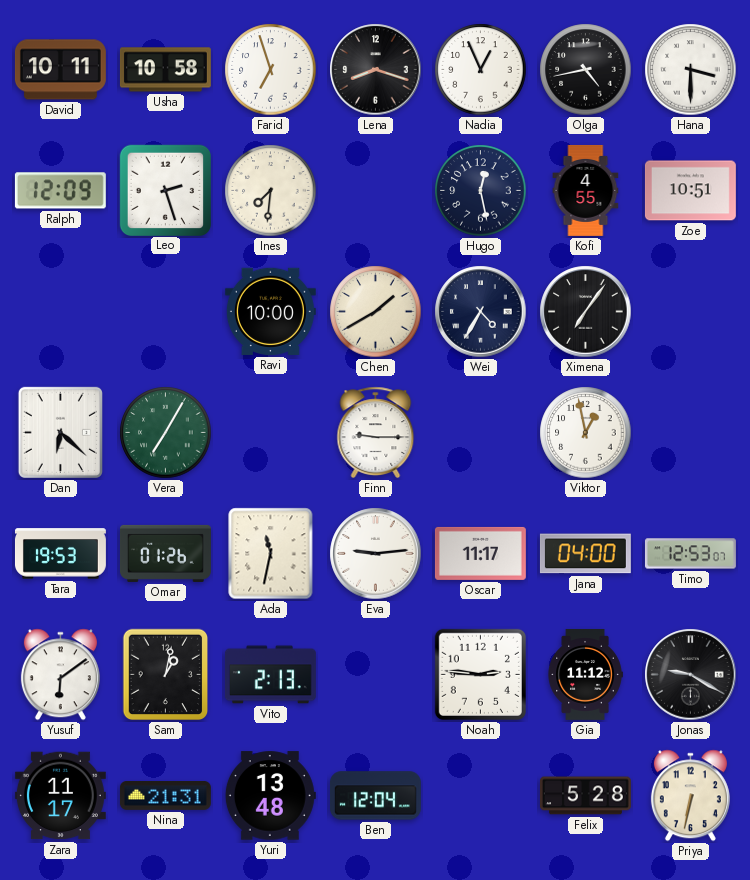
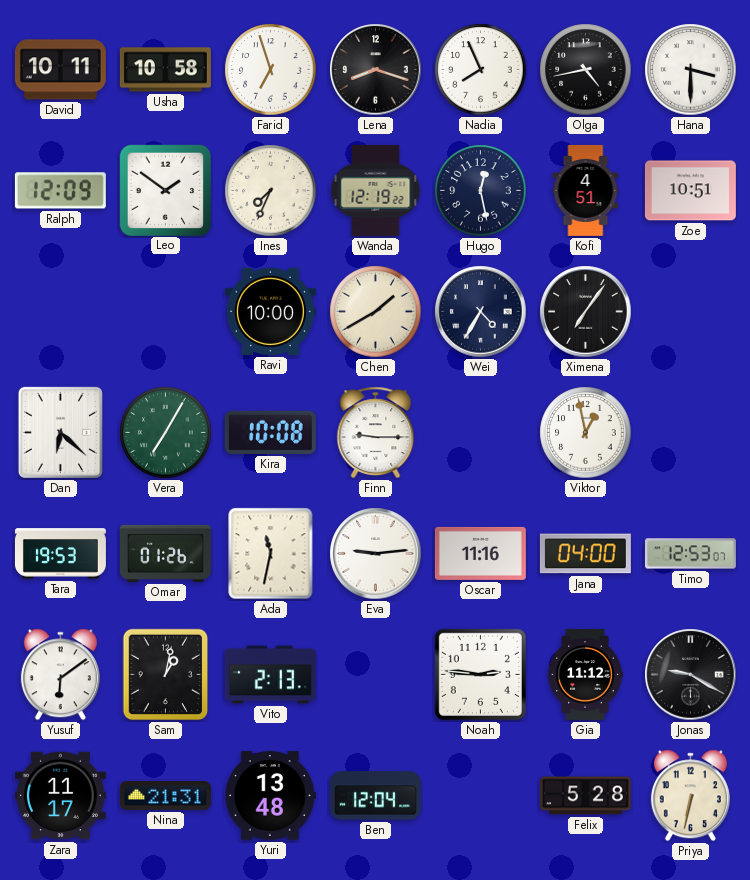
Nadia: 12:56 -> 7:56 (481, 70)
Leo: 2:27 -> 1:51 (165, 190)
Ines: 7:31 -> 7:34 (271, 191)
Wanda: none -> 12:19 (376, 190)
Kofi: 4:55 -> 4:51 (586, 190)
Kira: none -> 10:08 (270, 432)
Oscar: 11:17 -> 11:16 (480, 553)
